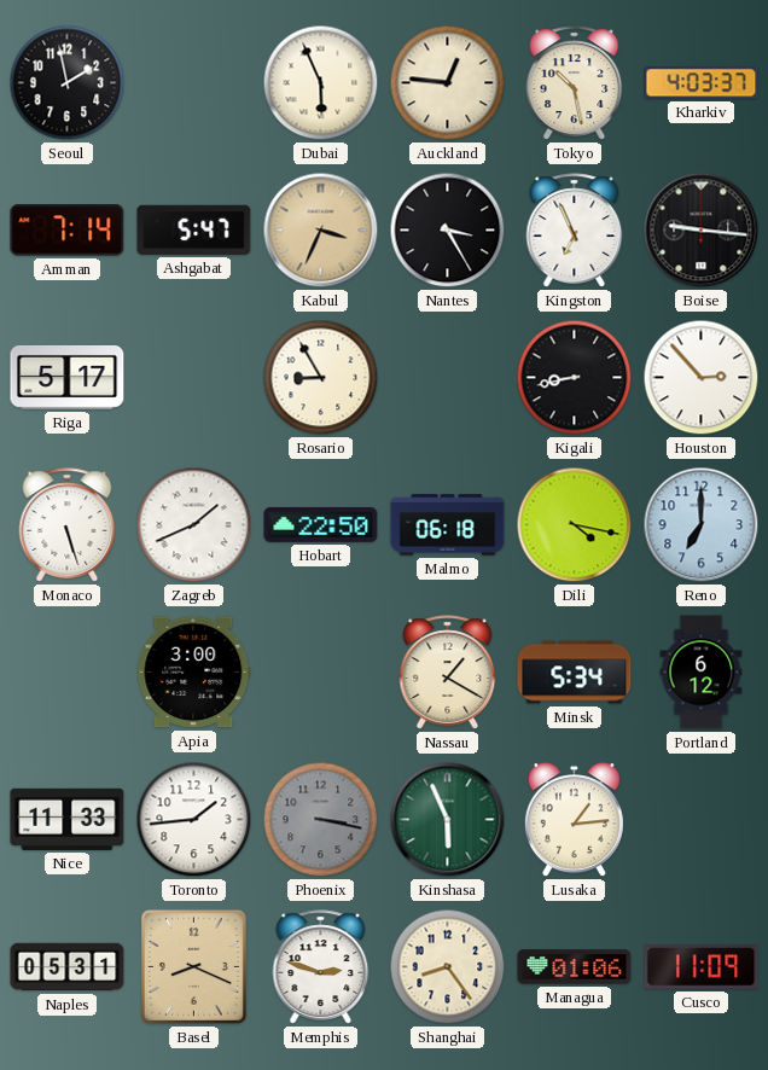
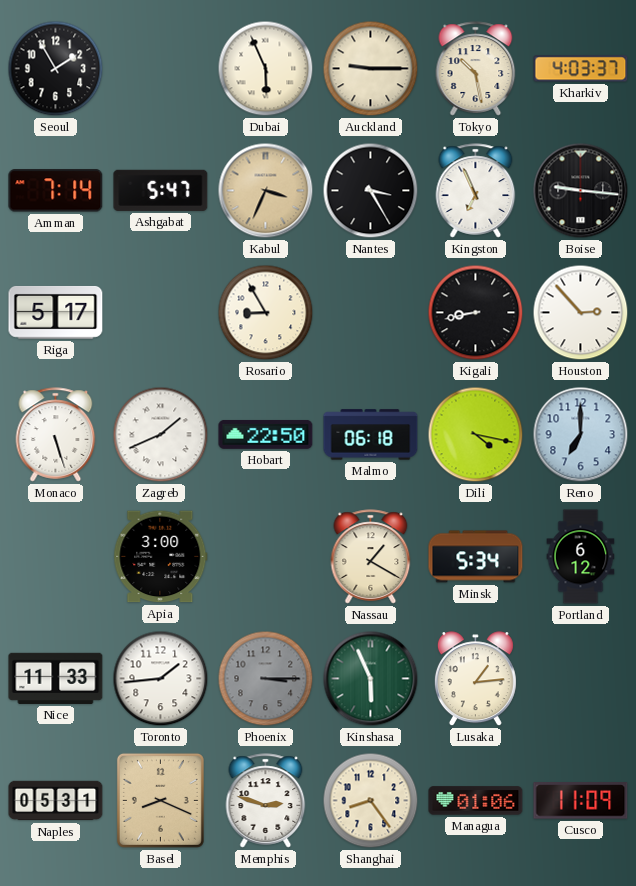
Seoul: 1:58 -> 1:55 (56, 69)
Auckland: 12:46 -> 9:15 (371, 69)
Phoenix: 3:17 -> 3:15 (266, 679)
